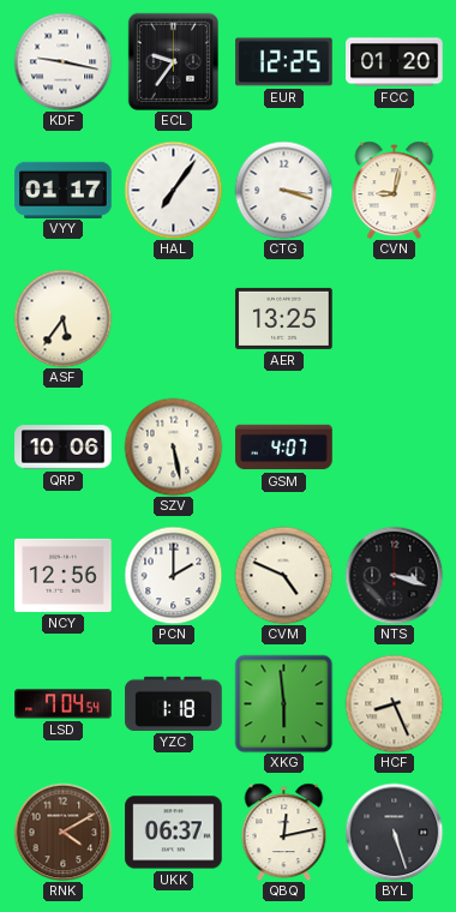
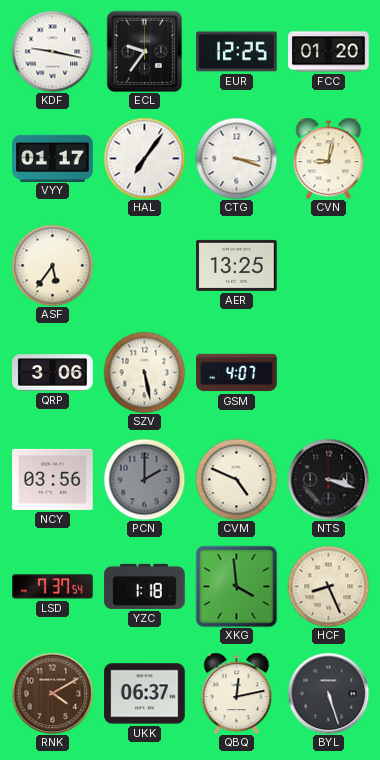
QRP: 10:06 -> 3:06 (53, 373)
NCY: 12:56 -> 03:56 (53, 479)
PCN dial: white -> grey (144, 479)
LSD: 7:04 -> 7:37 (53, 587)
XKG: 5:59 -> 3:59 (236, 586)
